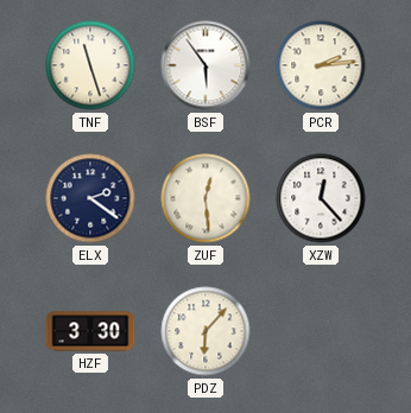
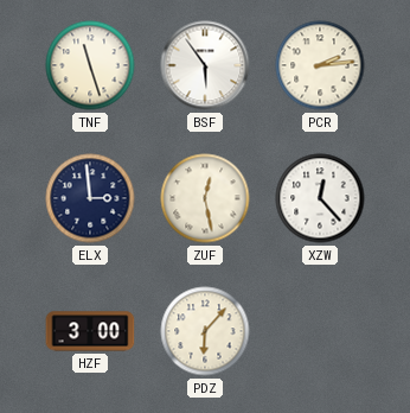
ELX: 2:21 -> 2:59 (90, 198)
ZUF: 12:29 -> 12:28 (205, 198)
HZF: 3:30 -> 3:00 (90, 331)
